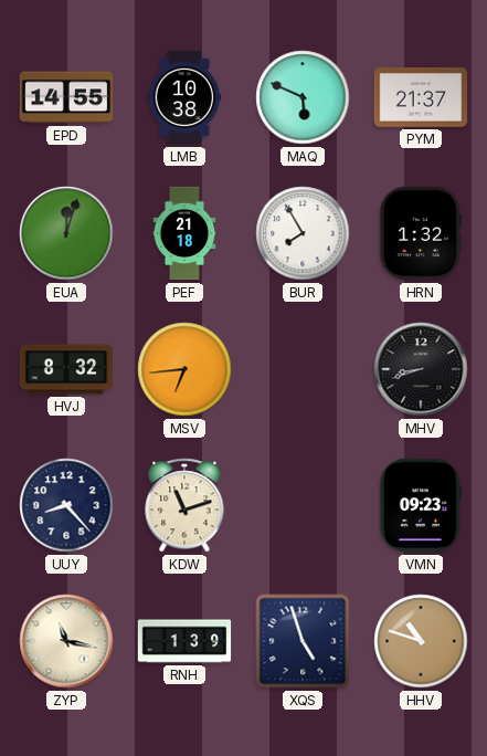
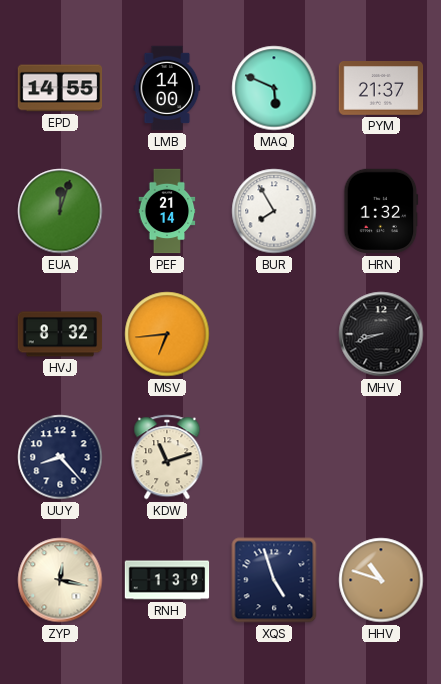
LMB: 10:38 -> 14:00 (167, 88)
PEF: 21:18 -> 21:14 (167, 211)
VMN: 09:23 -> none (421, 505)
ZYP: 11:17 -> 12:17 (60, 580)
